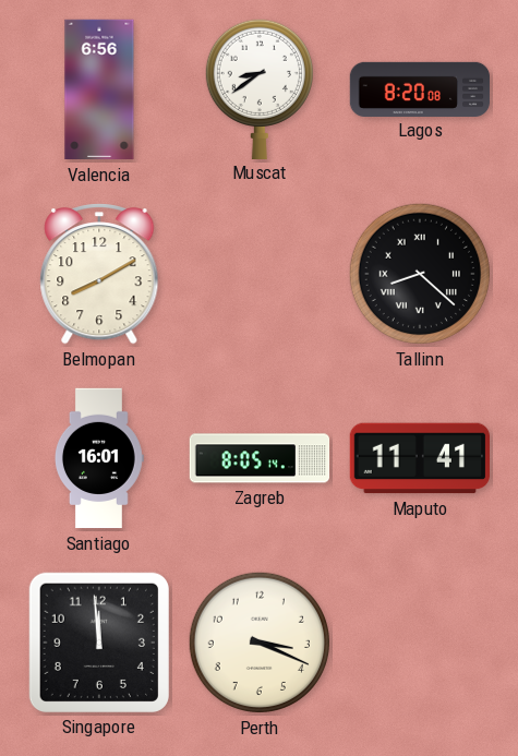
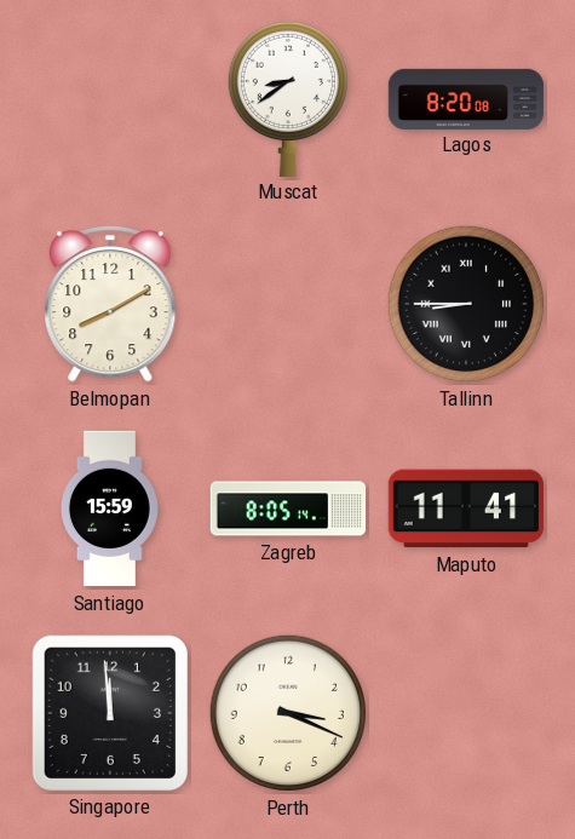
Valencia: 6:56 -> none (99, 89)
Tallinn: 8:22 -> 8:45 (466, 304)
Santiago: 16:01 -> 15:59 (110, 508)
